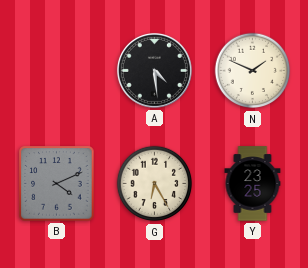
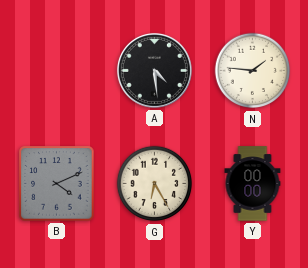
N: 1:49 -> 1:46 (253, 71)
Y: 23:25 -> 00:00 (253, 184)
